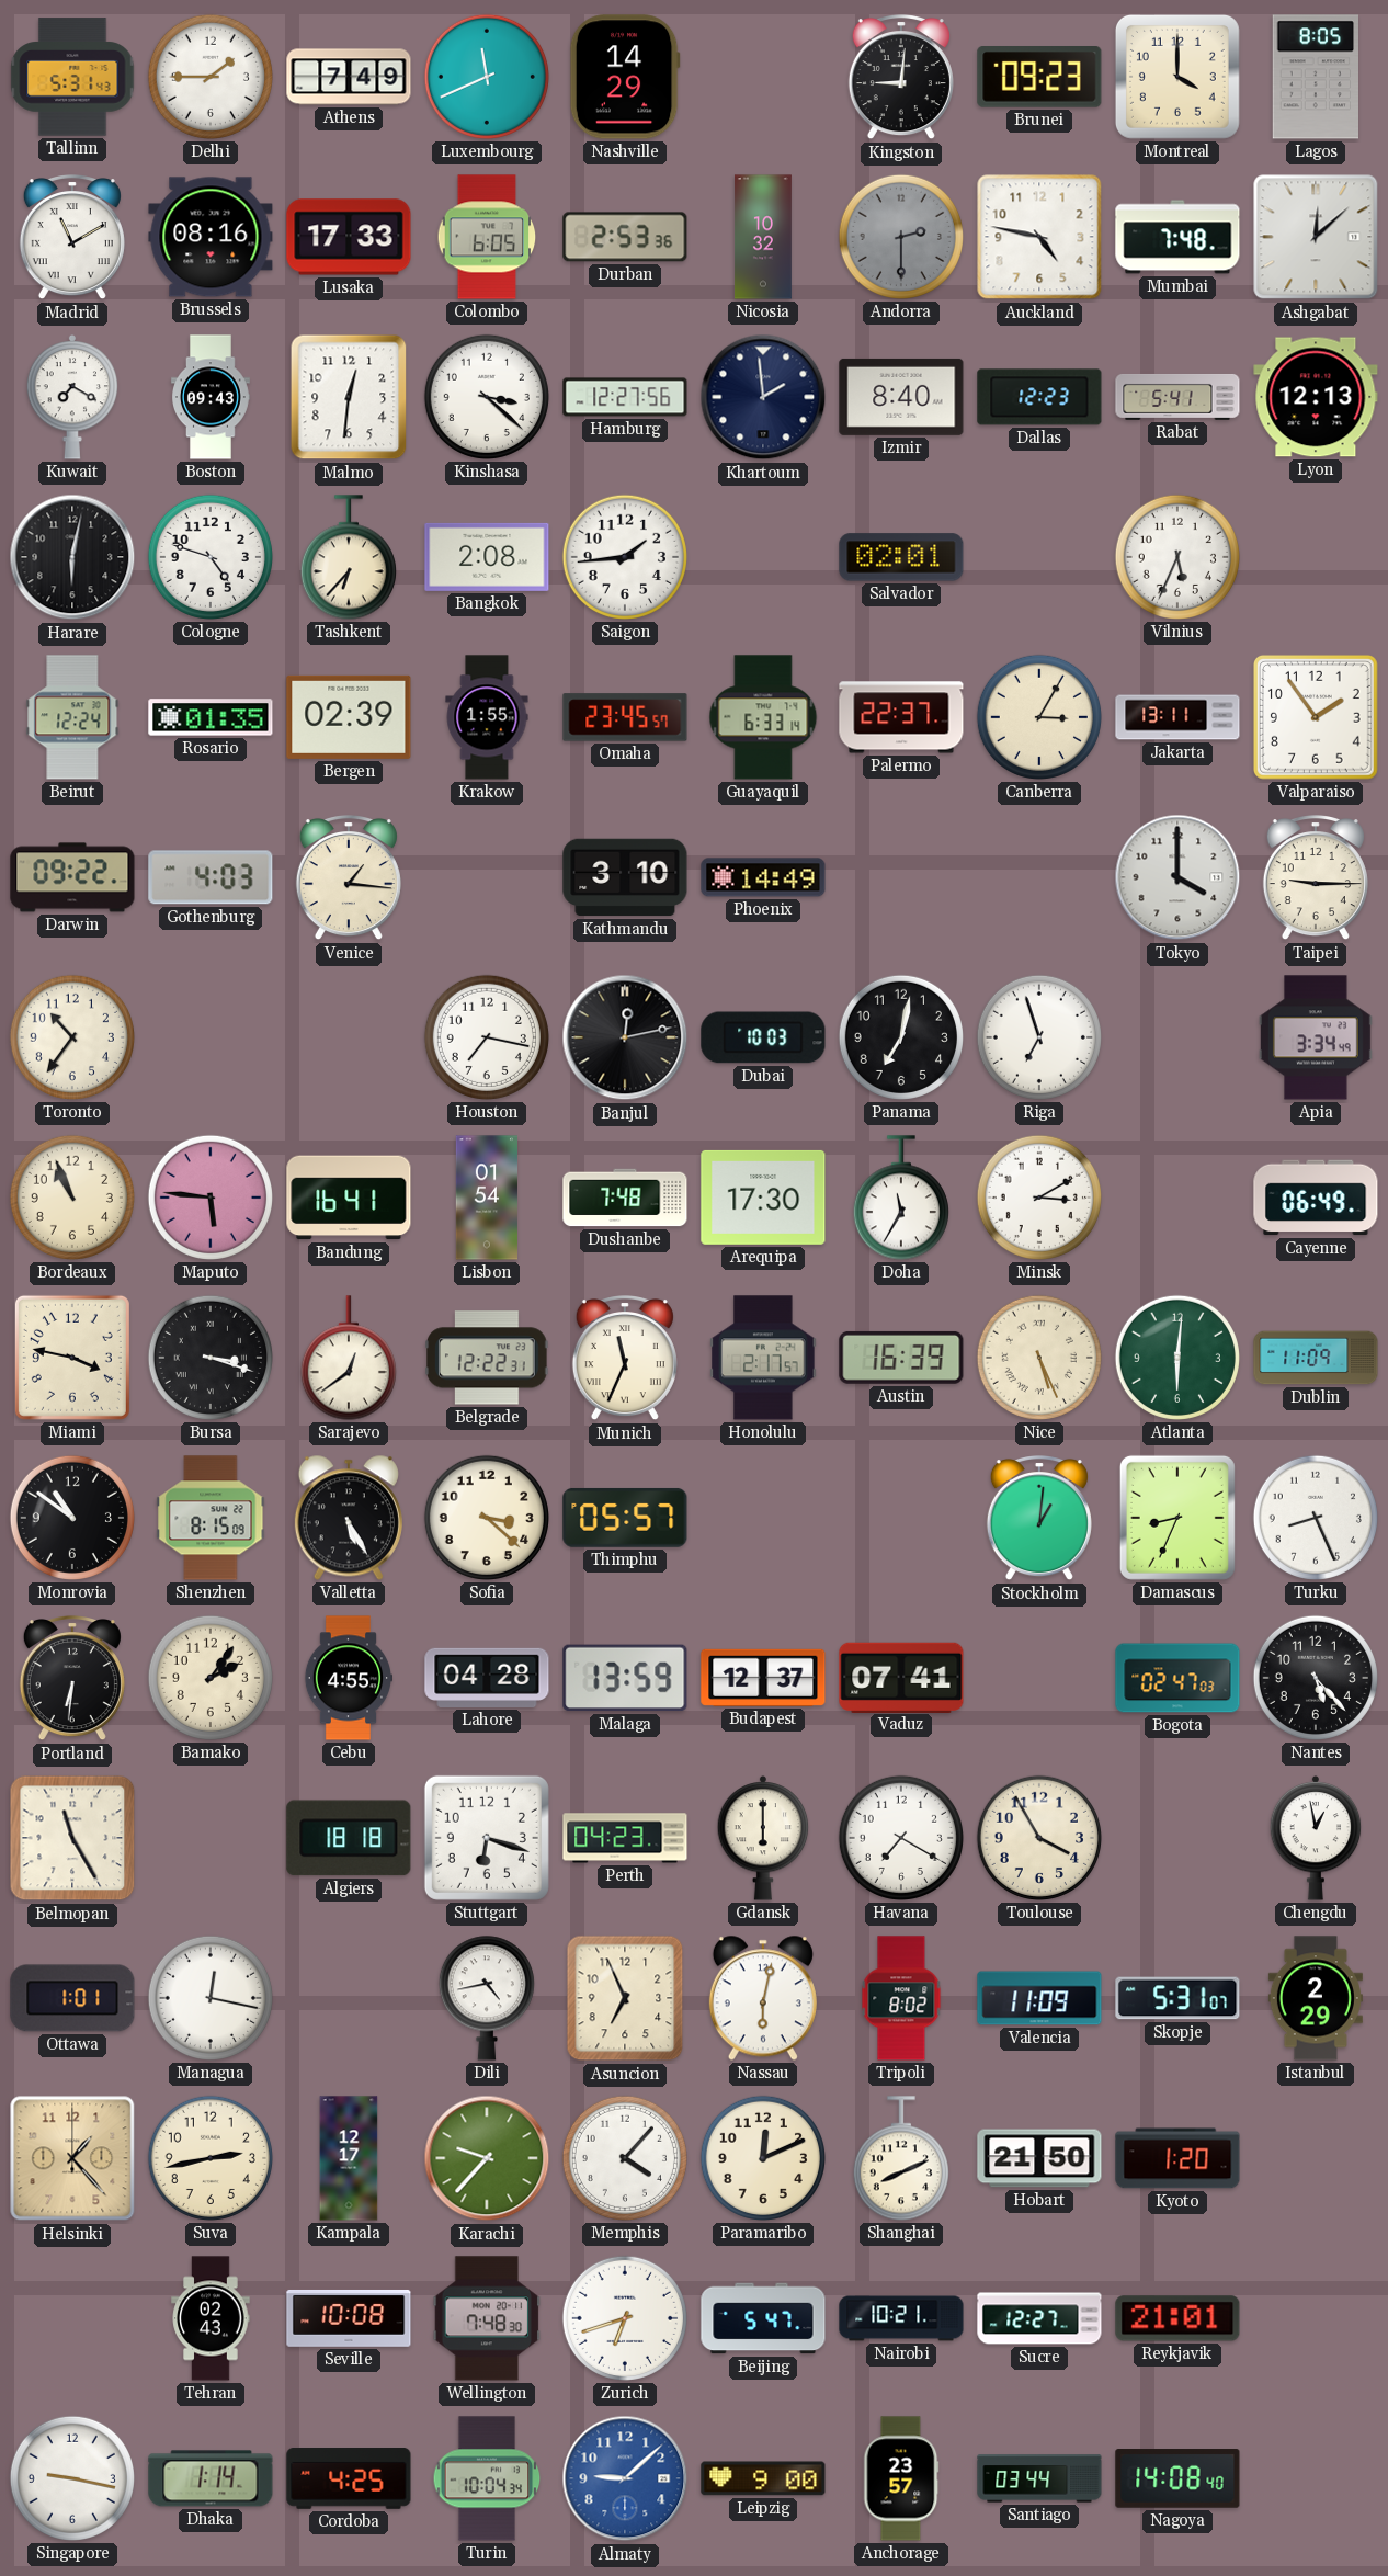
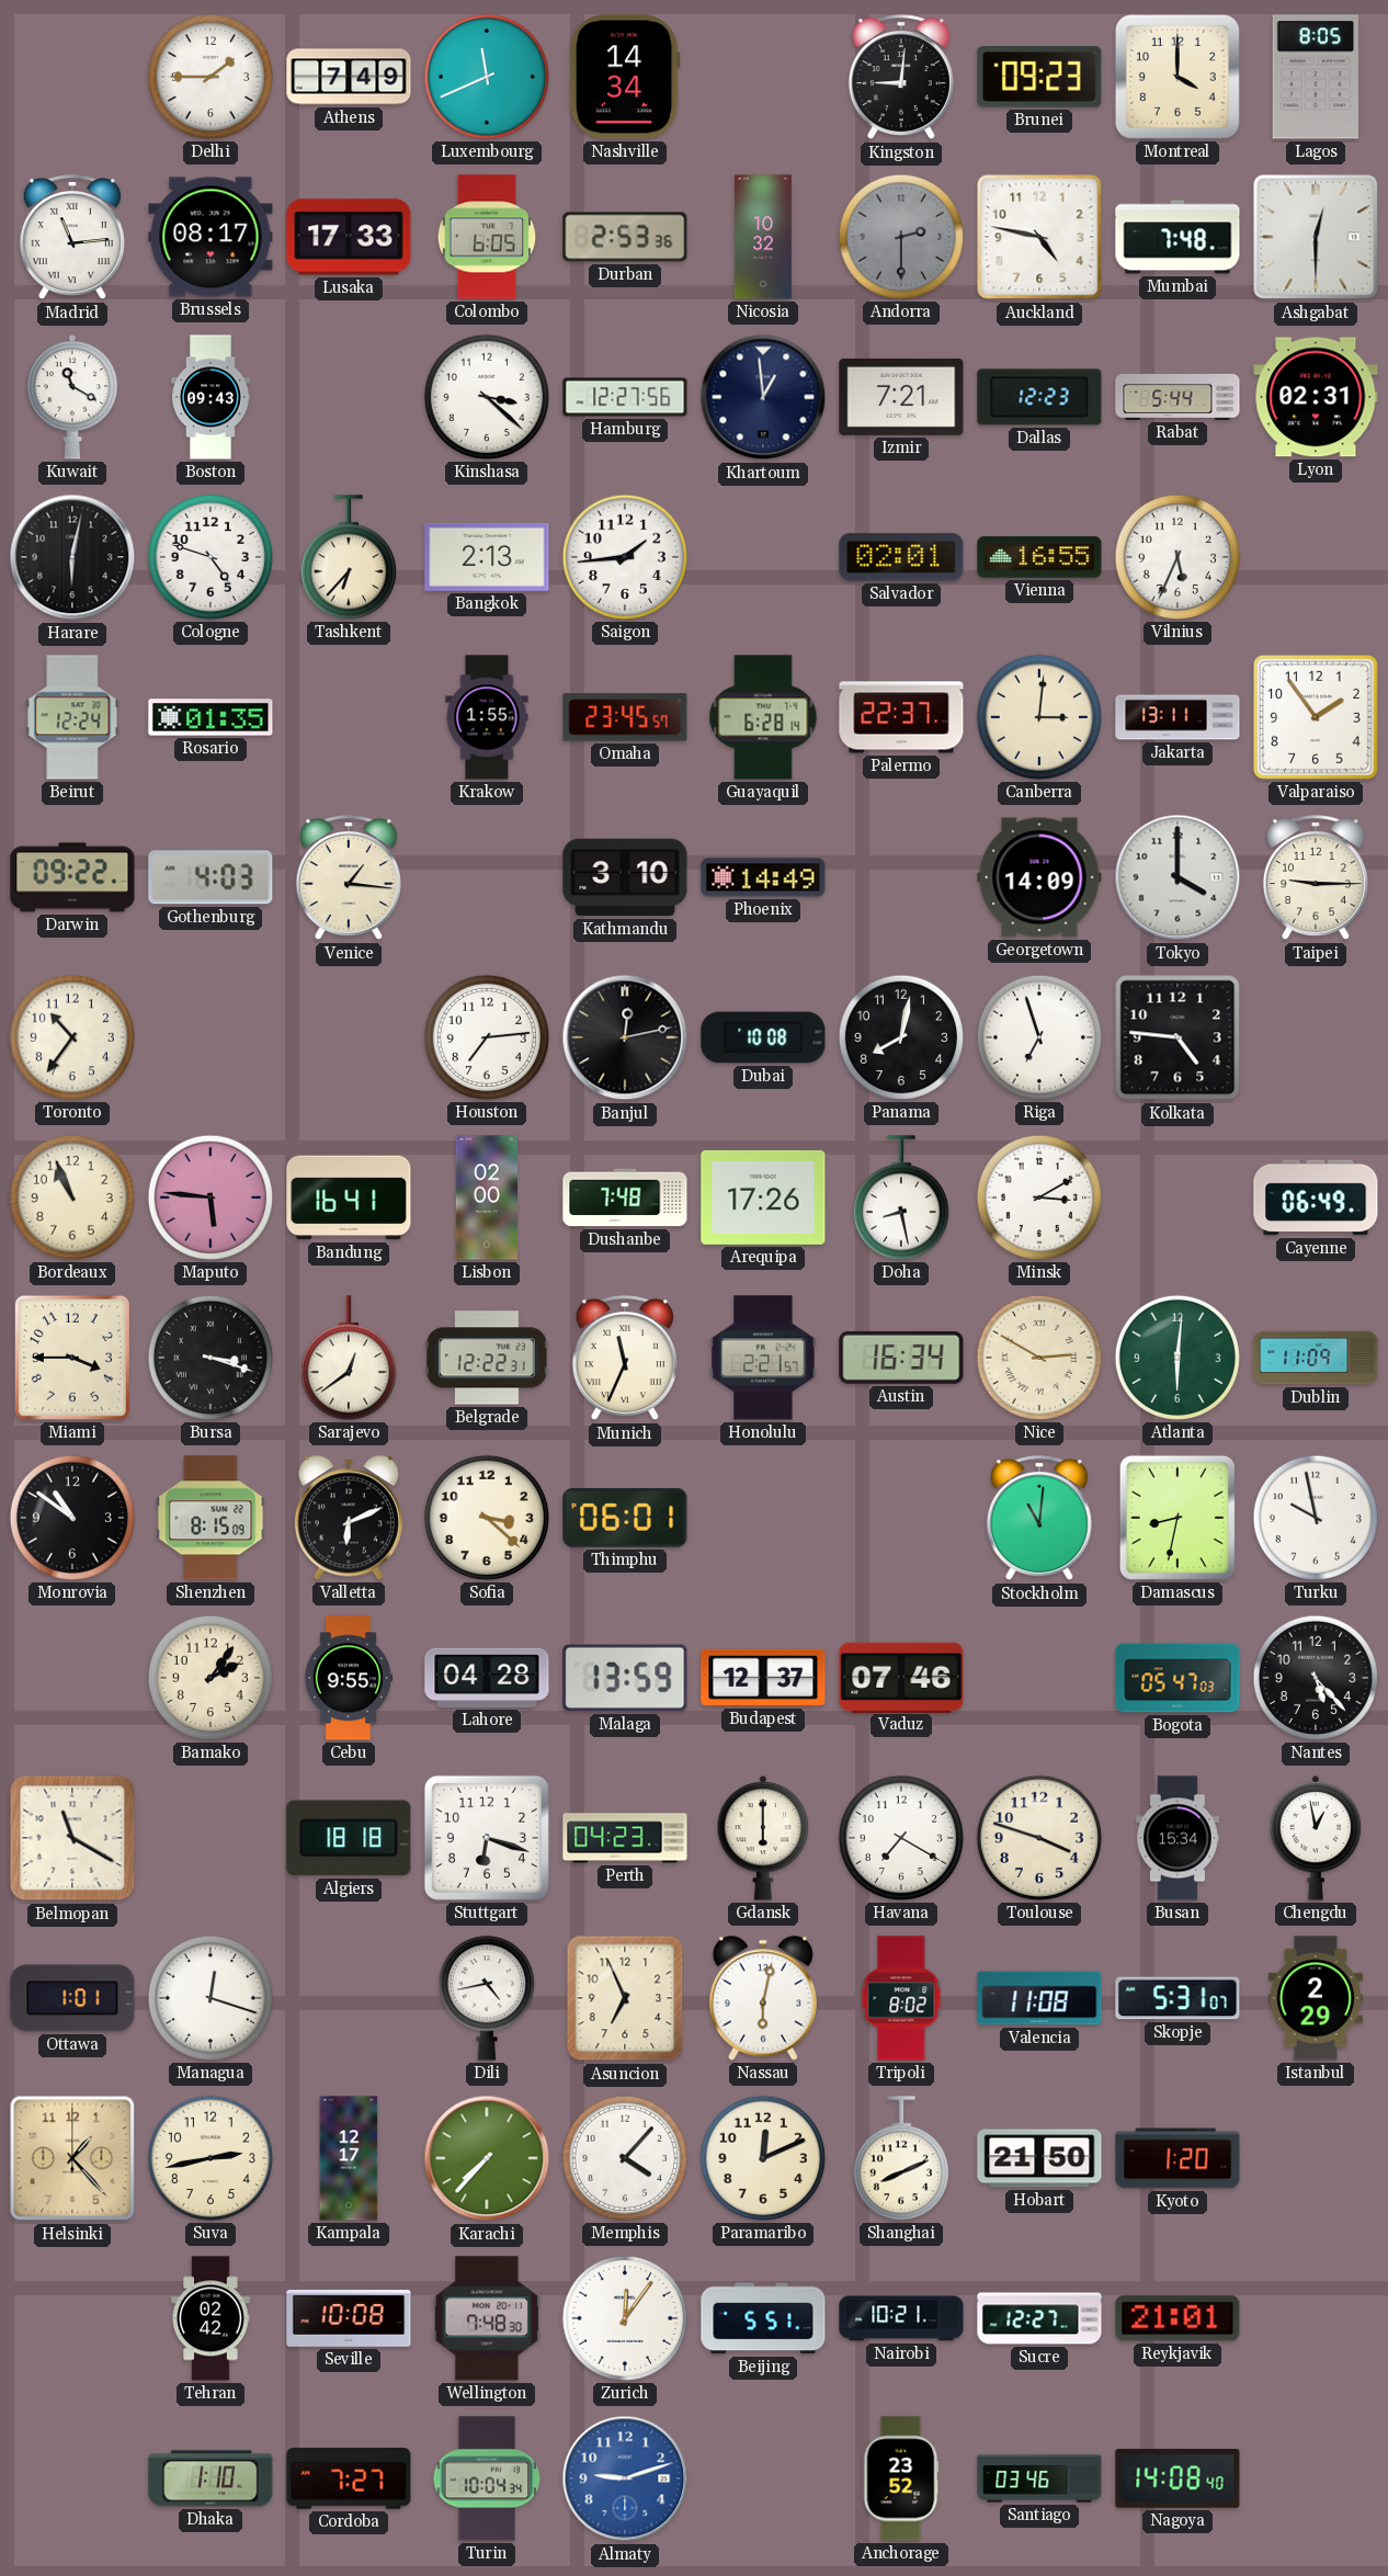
Tallinn: 5:31 -> none (72, 77)
Nashville: 14:29 -> 14:34 (625, 77)
Madrid: 11:10 -> 11:14 (72, 238)
Brussels: 08:16 -> 08:17 (211, 237)
Ashgabat: 12:08 -> 12:30 (1316, 237)
Kuwait: 7:20 -> 11:20 (72, 397)
Malmo: 12:31 -> none (349, 397)
Khartoum: 1:59 -> 12:59 (763, 397)
Izmir: 8:40 -> 7:21 (901, 397)
Rabat: 5:41 -> 5:44 (1177, 397)
Lyon: 12:13 -> 02:31 (1316, 397)
Bangkok: 2:08 -> 2:13 (487, 557)
Vienna: none -> 16:55 (1039, 557)
Bergen: 02:39 -> none (349, 717)
Guayaquil: 6:33 -> 6:28 (763, 717)
Canberra: 3:05 -> 3:01 (1039, 717)
Georgetown: none -> 14:09 (1039, 877)
Houston: 7:17 -> 7:14 (487, 1037)
Dubai: 10:03 -> 10:08 (763, 1037)
Panama: 7:02 -> 8:02 (901, 1037)
Kolkata: none -> 4:46 (1177, 1037)
Apia: 3:34 -> none (1317, 1037)
Lisbon: 01:54 -> 02:00 (486, 1198)
Arequipa: 17:30 -> 17:26 (763, 1198)
Doha: 11:35 -> 8:28 (901, 1198)
Miami: 3:47 -> 3:45 (72, 1358)
Honolulu: 2:17 -> 2:21 (763, 1358)
Austin: 16:39 -> 16:34 (901, 1358)
Nice: 5:26 -> 2:50 (1039, 1358)
Valletta: 5:25 -> 6:11 (349, 1518)
Thimphu: 05:57 -> 06:01 (625, 1518)
Stockholm: 1:01 -> 11:01 (1039, 1519)
Damascus: 8:34 -> 8:32 (1177, 1518)
Turku: 8:26 -> 9:58 (1316, 1518)
Portland: 6:31 -> none (72, 1679)
Cebu: 4:55 -> 9:55 (348, 1678)
Vaduz: 07:41 -> 07:46 (901, 1677)
Bogota: 02:47 -> 05:47 (1177, 1678)
Belmopan: 11:25 -> 11:20 (72, 1838)
Toulouse: 3:55 -> 3:48 (1039, 1838)
Busan: none -> 15:34 (1177, 1838)
Managua: 12:17 -> 12:18 (211, 1998)
Valencia: 11:09 -> 11:08 (1039, 1998)
Karachi: 9:37 -> 7:37 (487, 2158)
Tehran: 02:43 -> 02:42 (211, 2318)
Zurich: 6:42 -> 12:06 (625, 2318)
Beijing: 5:47 -> 5:51 (763, 2318)
Singapore: 9:17 -> none (72, 2478)
Dhaka: 1:14 -> 1:10 (211, 2478)
Cordoba: 4:25 -> 7:27 (349, 2479)
Almaty: 9:08 -> 9:12 (625, 2478)
Leipzig: 9:00 -> none (763, 2478)
Anchorage: 23:57 -> 23:52 (901, 2478)
Santiago: 03:44 -> 03:46 (1039, 2478)
